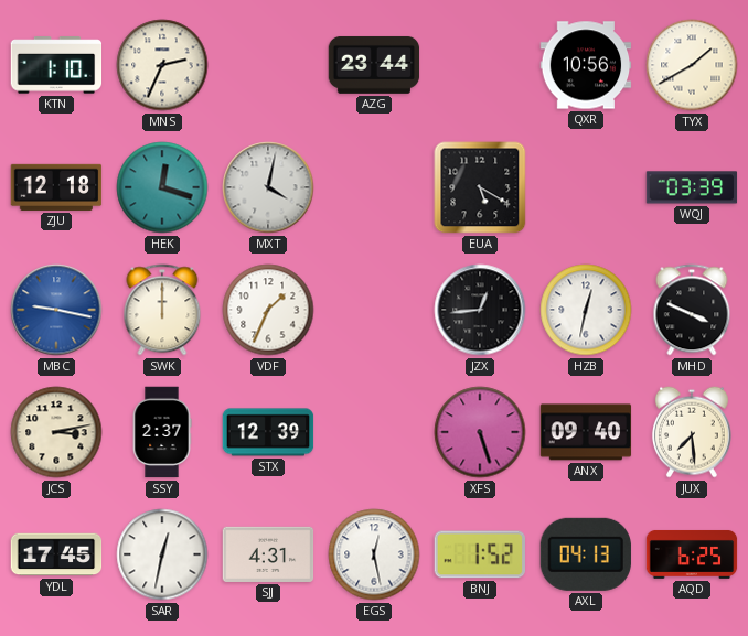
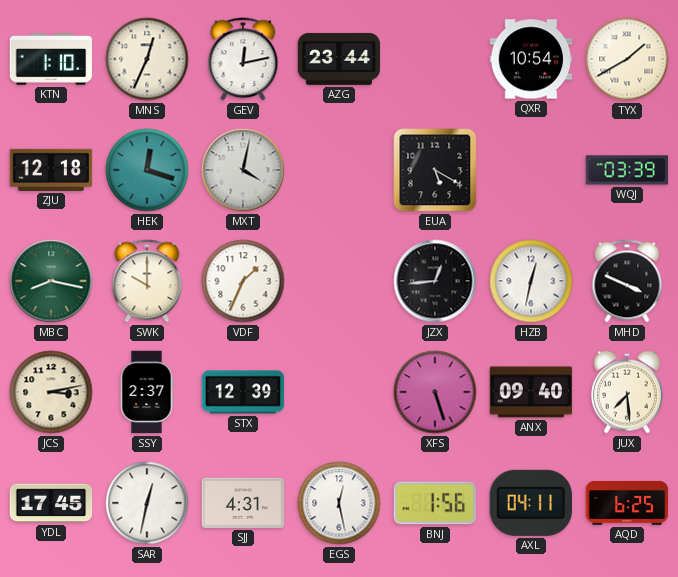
MNS: 2:34 -> 12:34 (147, 59)
GEV: none -> 12:13 (243, 59)
QXR: 10:56 -> 10:54 (531, 59)
MBC: 9:17 -> 8:17 (51, 281)
MBC dial: blue -> green (51, 281)
SWK: 12:00 -> 10:00 (147, 281)
BNJ: 1:52 -> 1:56 (435, 503)
AXL: 04:13 -> 04:11 (531, 503)
